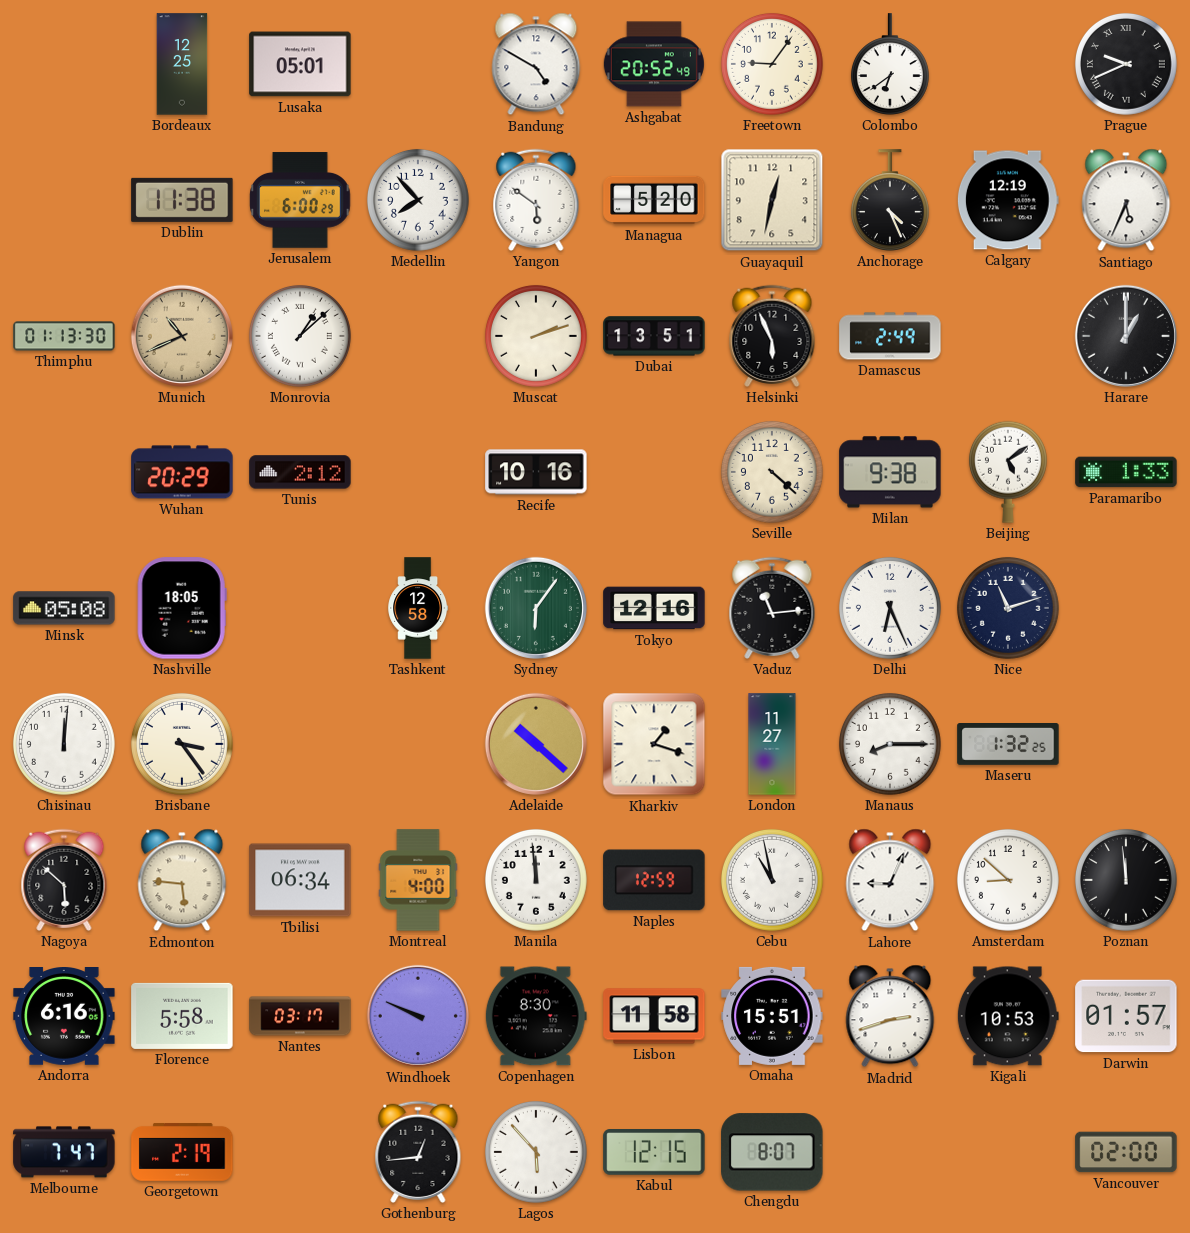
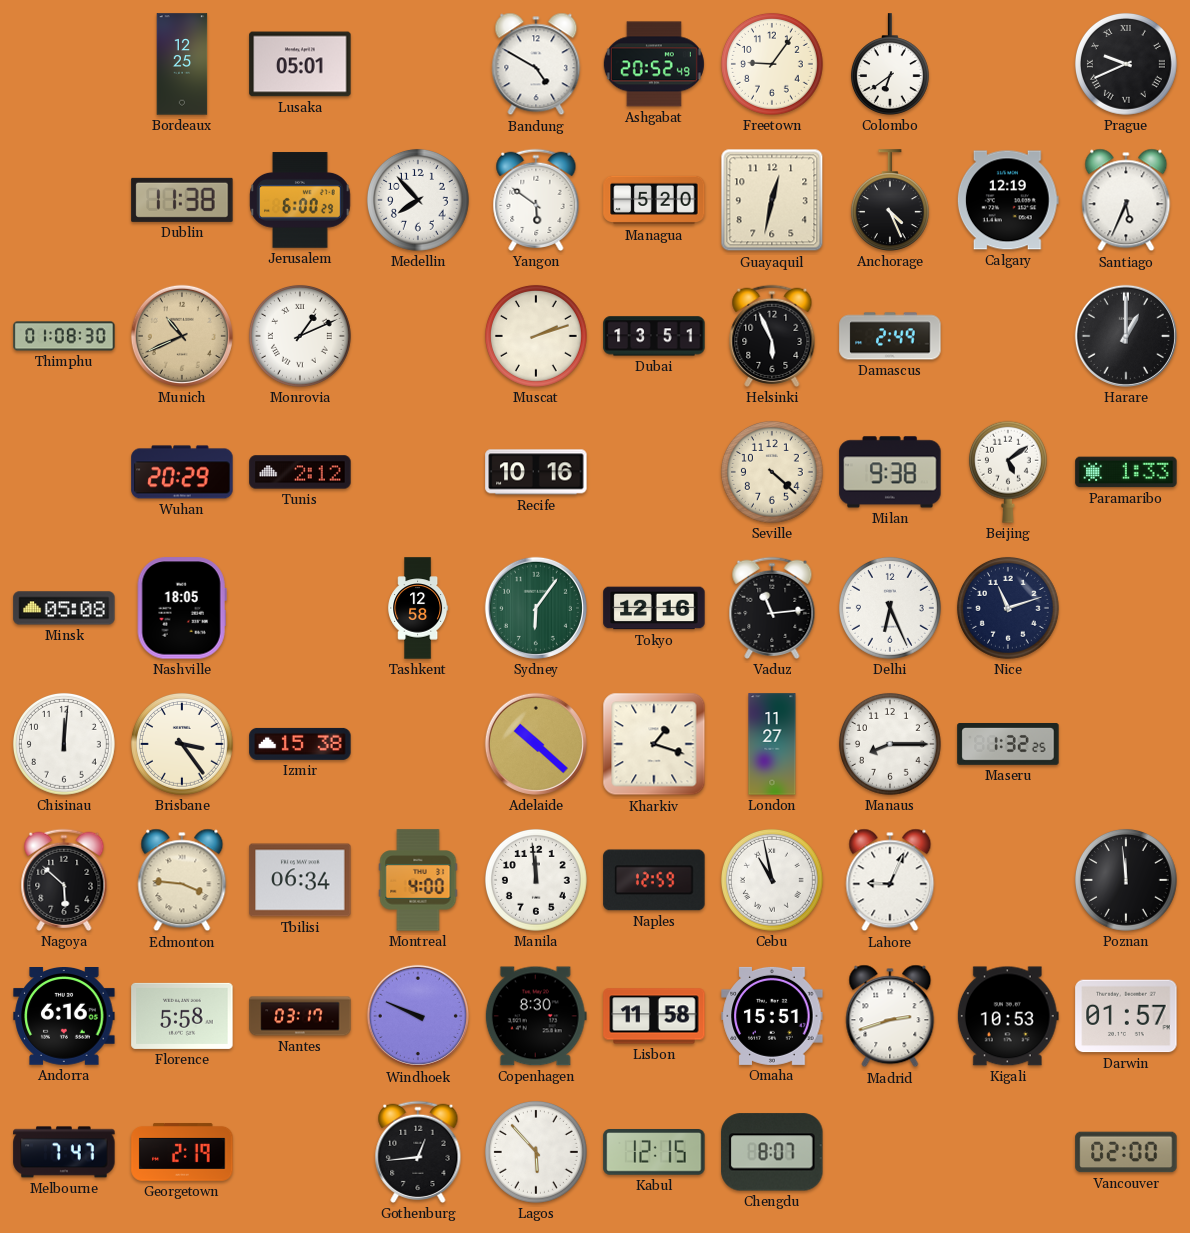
Thimphu: 01:13 -> 01:08 (64, 336)
Monrovia: 1:08 -> 1:11 (300, 336)
Izmir: none -> 15:38 (300, 744)
Edmonton: 5:46 -> 3:46 (182, 880)
Amsterdam: 8:52 -> none (1008, 880)
